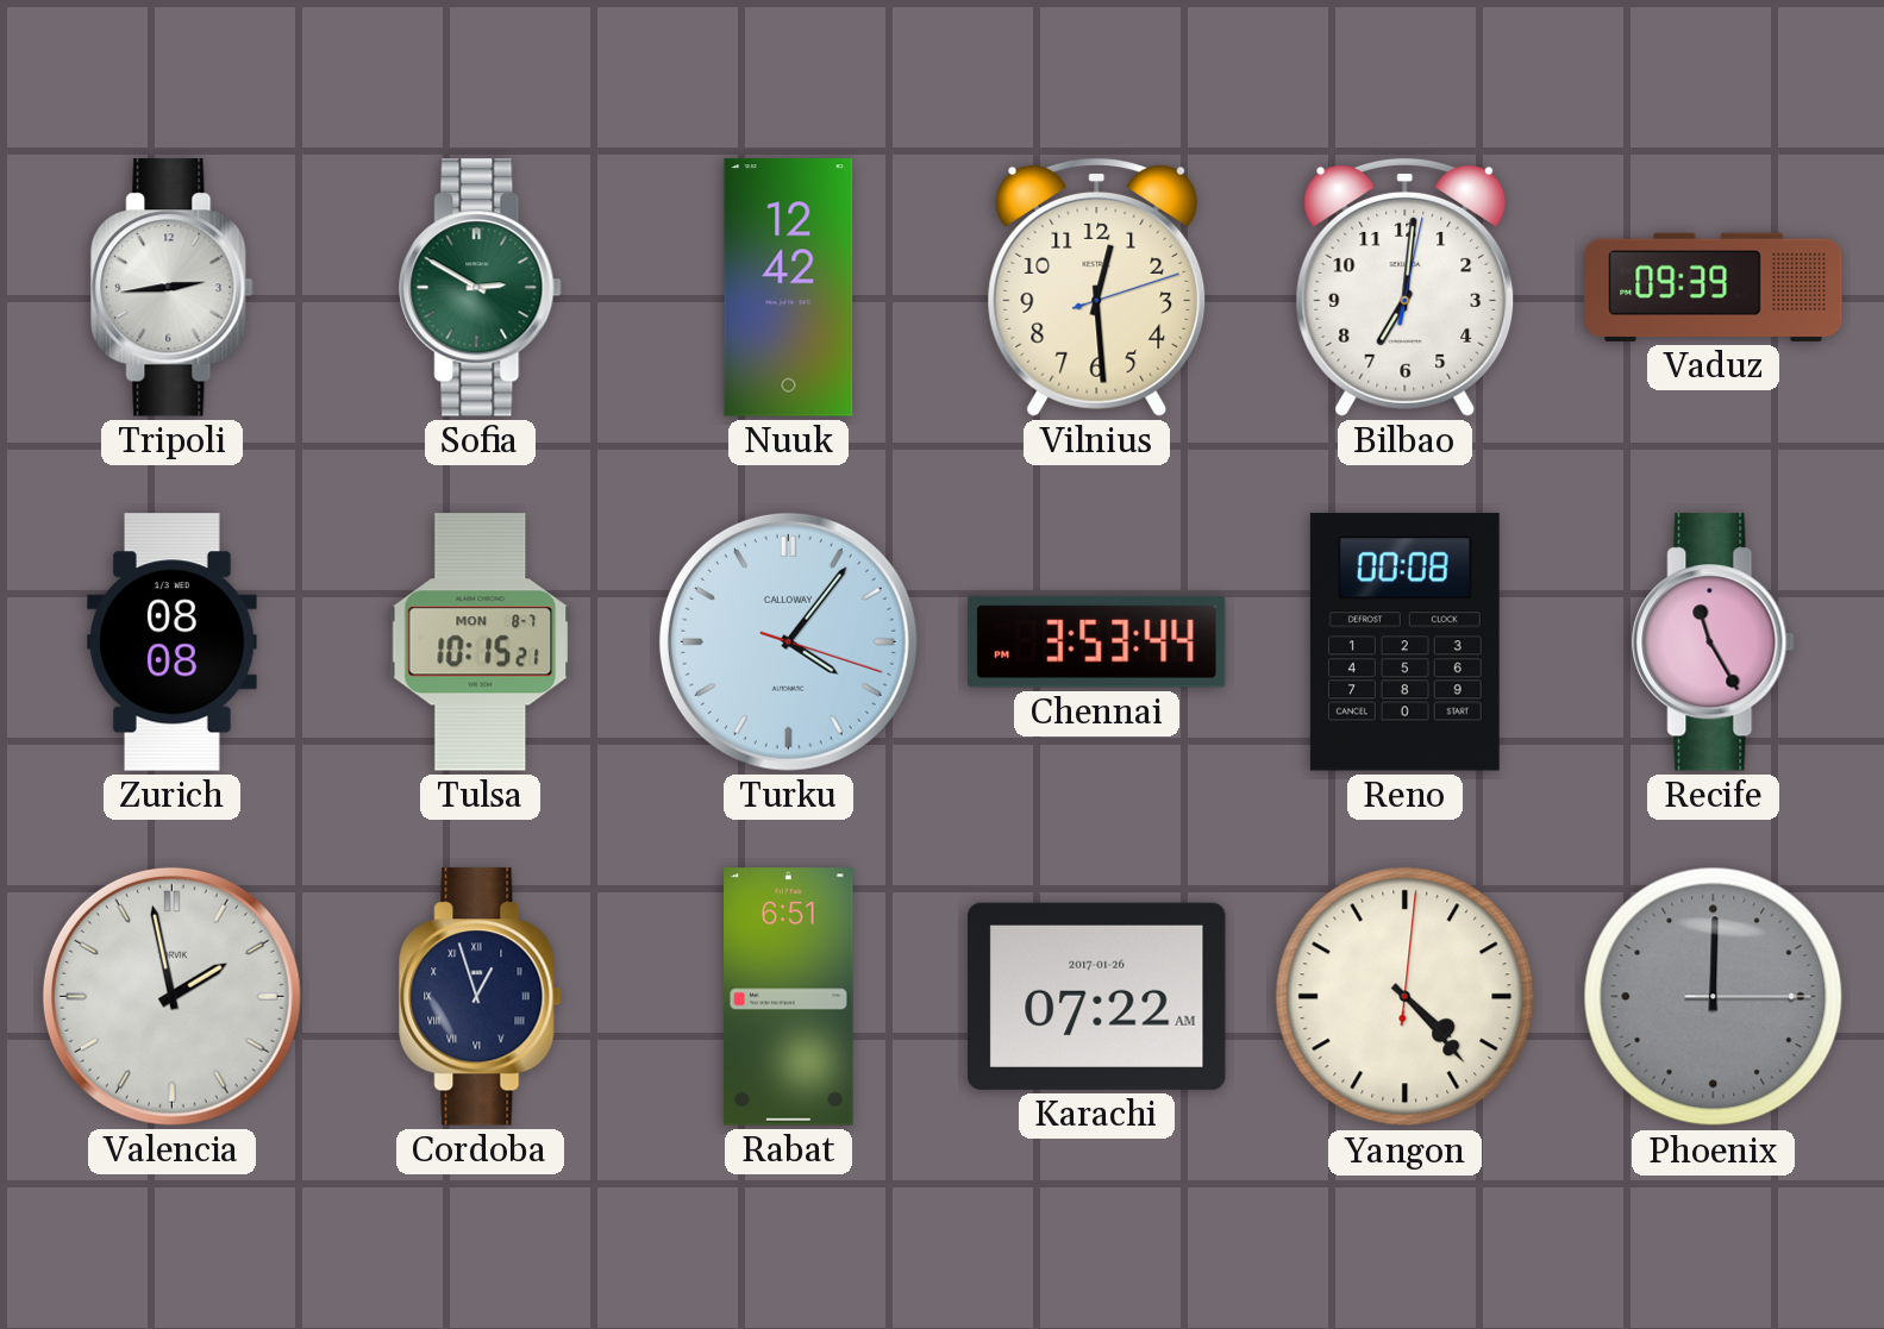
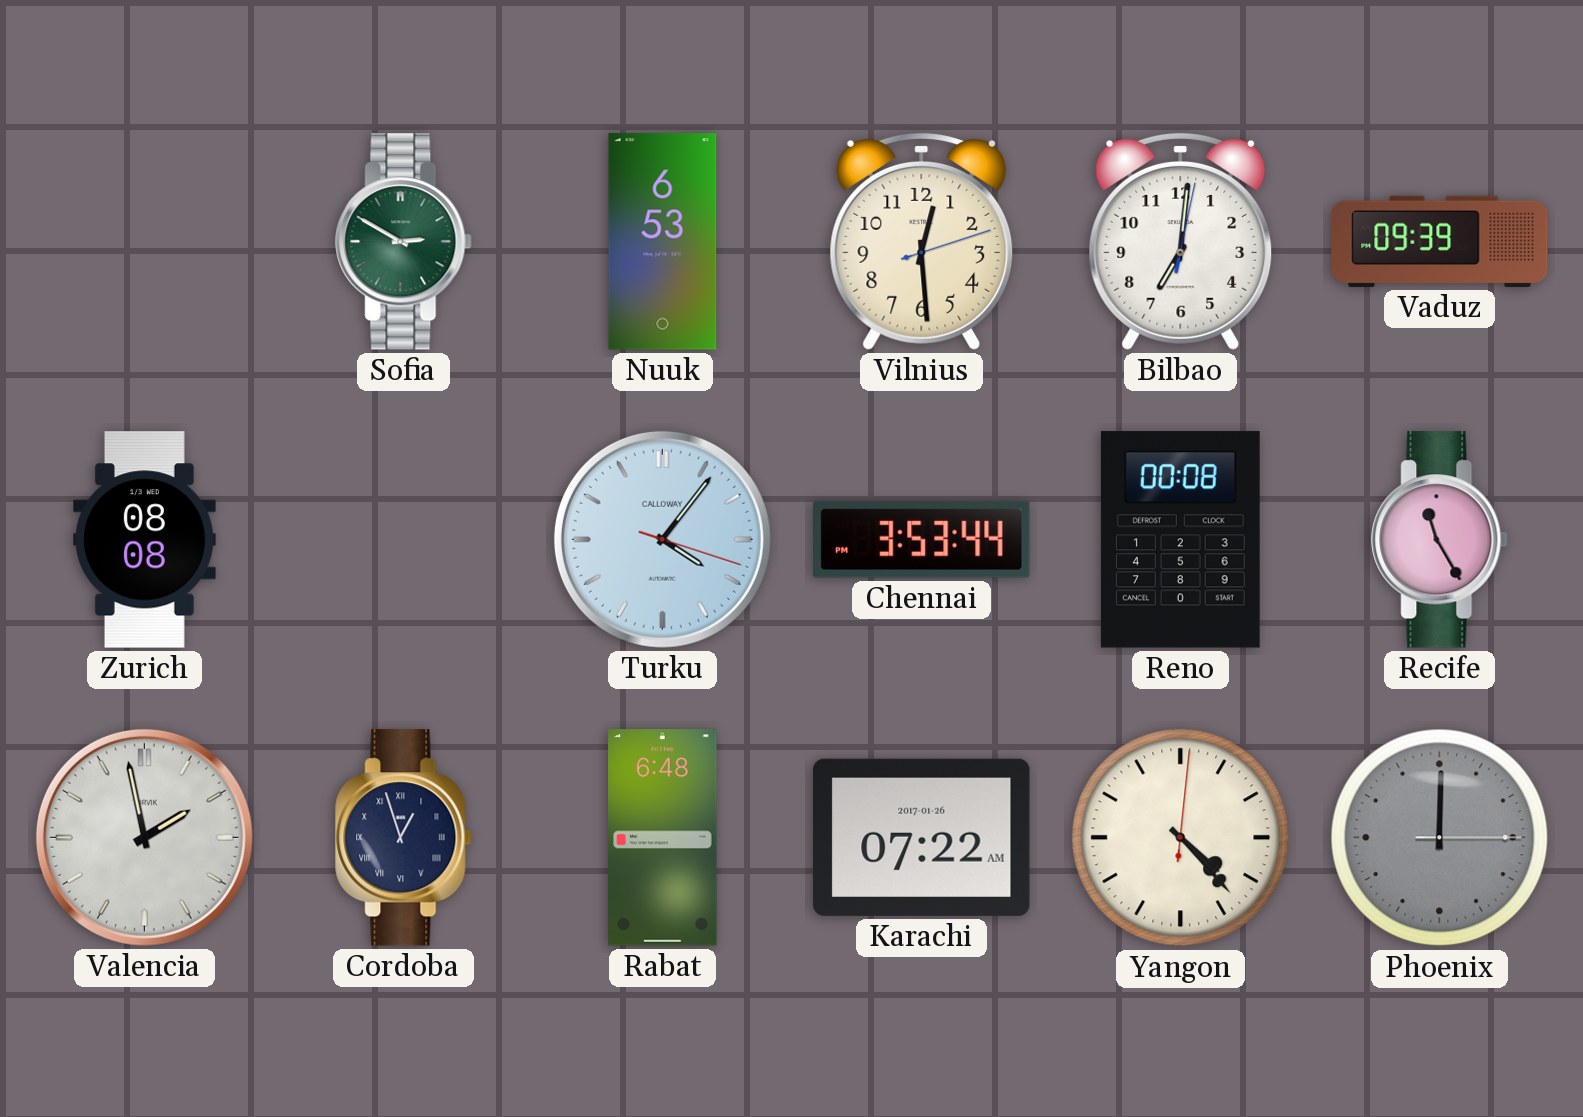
Tripoli: 2:44 -> none (173, 288)
Nuuk: 12:42 -> 6:53 (663, 242)
Tulsa: 10:15 -> none (481, 642)
Rabat: 6:51 -> 6:48 (663, 838)
